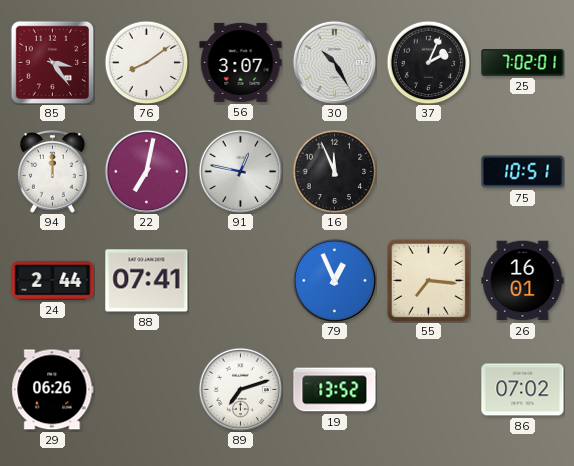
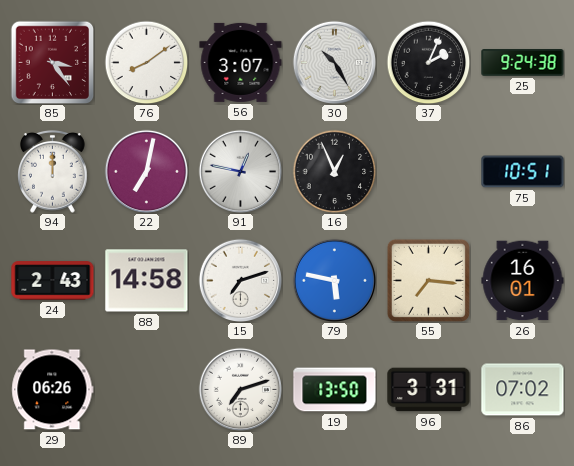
25: 7:02 -> 9:24 (523, 63)
16: 11:56 -> 12:56 (334, 171)
24: 2:44 -> 2:43 (53, 281)
88: 07:41 -> 14:58 (147, 281)
15: none -> 7:12 (240, 280)
79: 12:56 -> 5:47 (334, 280)
19: 13:52 -> 13:50 (335, 390)
96: none -> 3:31 (429, 390)
